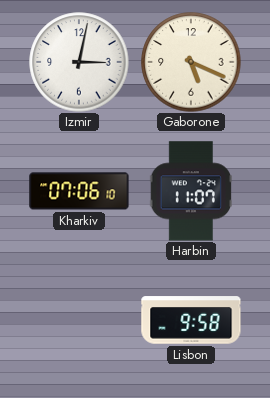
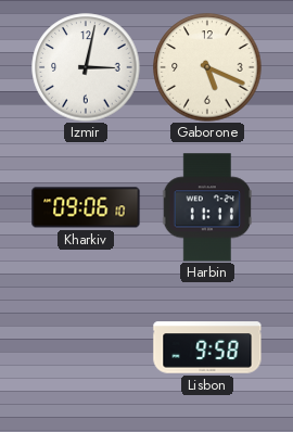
Kharkiv: 07:06 -> 09:06 (86, 207)
Harbin: 11:07 -> 11:11 (206, 207)
